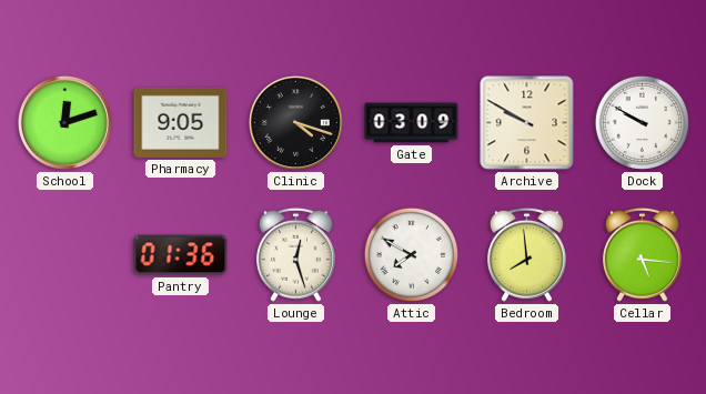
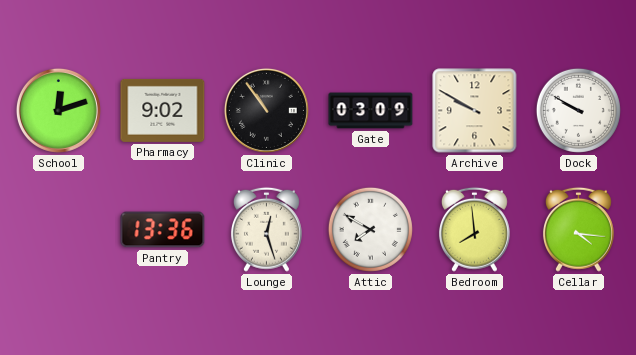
Pharmacy: 9:05 -> 9:02 (163, 110)
Clinic: 4:18 -> 10:54 (266, 110)
Pantry: 01:36 -> 13:36 (163, 230)
Cellar: 5:16 -> 4:16 (578, 229)
